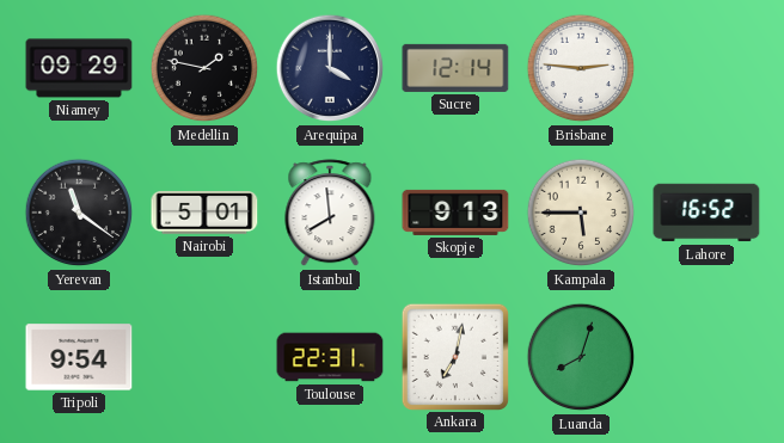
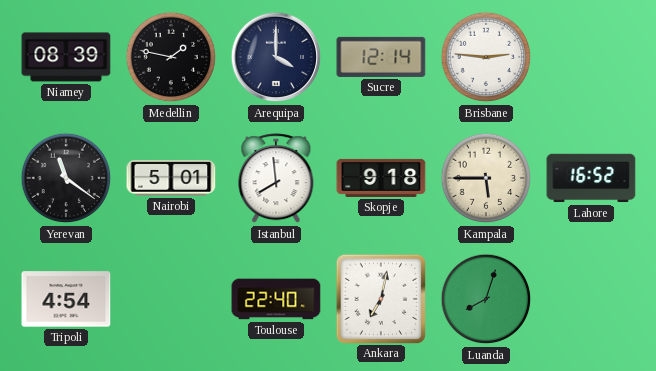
Niamey: 09:29 -> 08:39 (66, 57)
Skopje: 9:13 -> 9:18 (381, 178)
Tripoli: 9:54 -> 4:54 (66, 299)
Toulouse: 22:31 -> 22:40 (276, 299)
